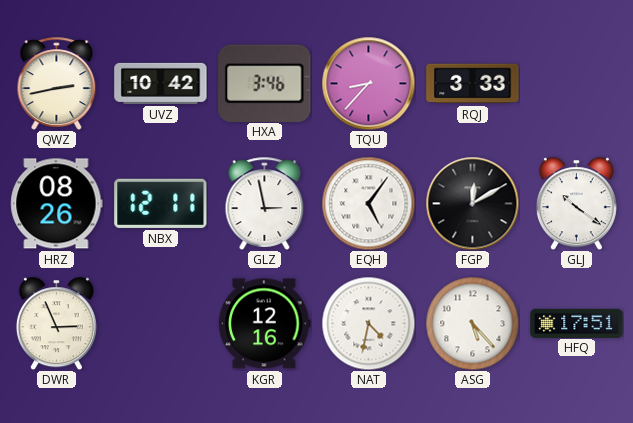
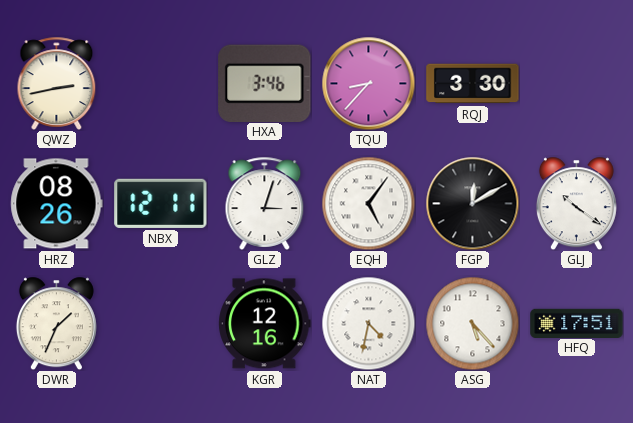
UVZ: 10:42 -> none (161, 83)
RQJ: 3:33 -> 3:30 (473, 84)
GLZ: 2:58 -> 3:03 (265, 203)
DWR: 2:56 -> 1:34 (56, 323)
